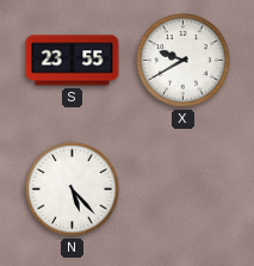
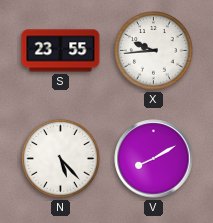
X: 9:40 -> 9:44 (154, 51)
V: none -> 8:10 (154, 159)
